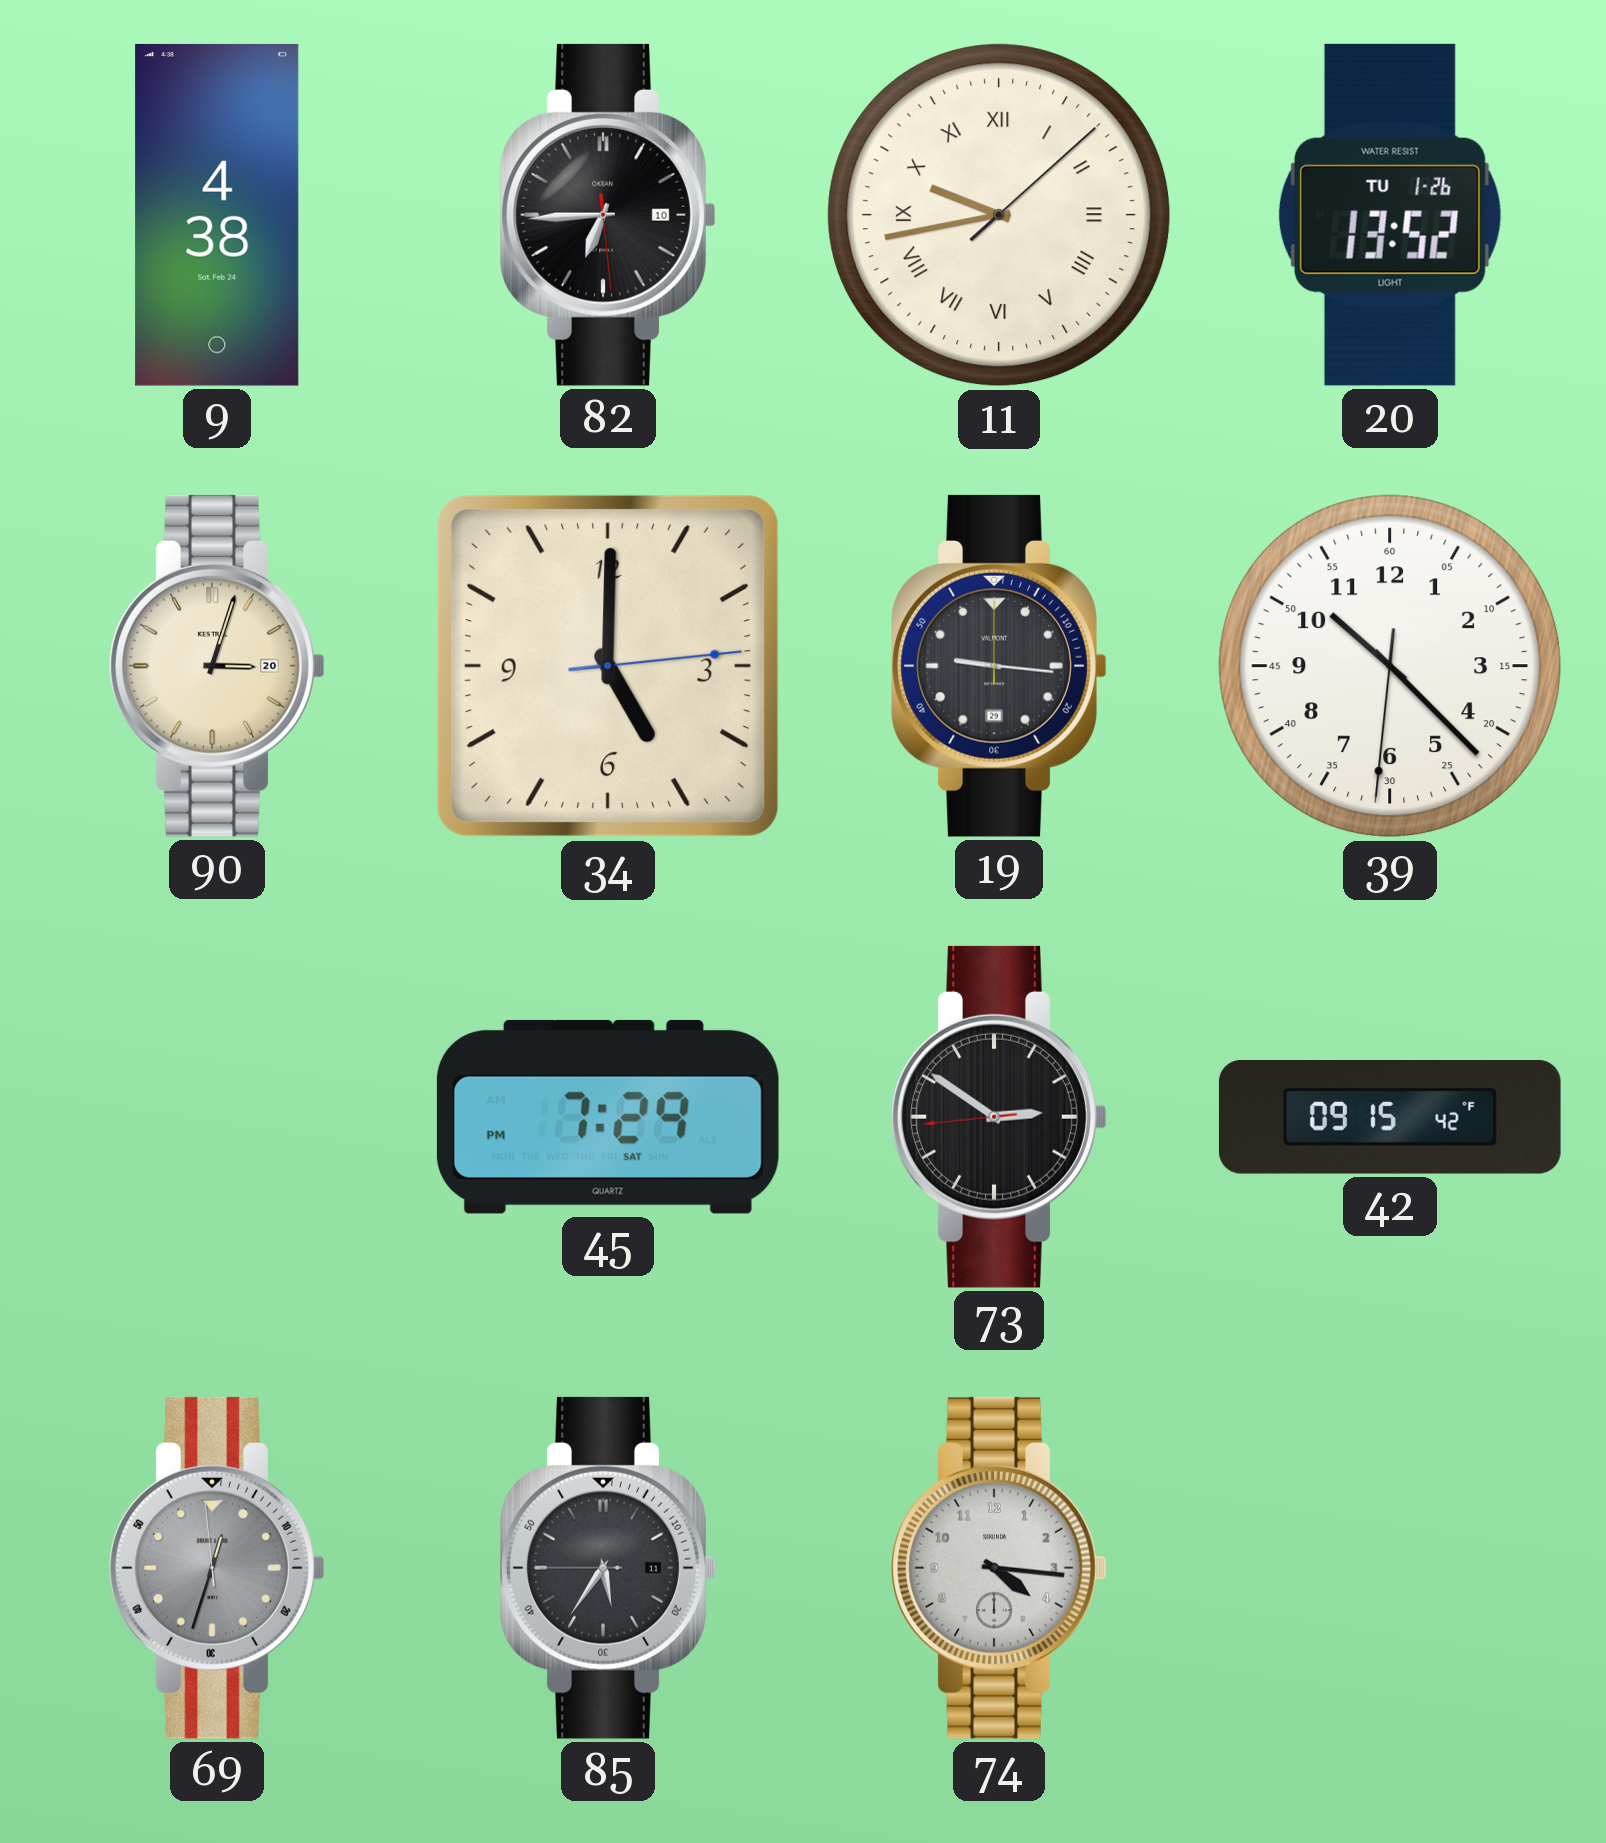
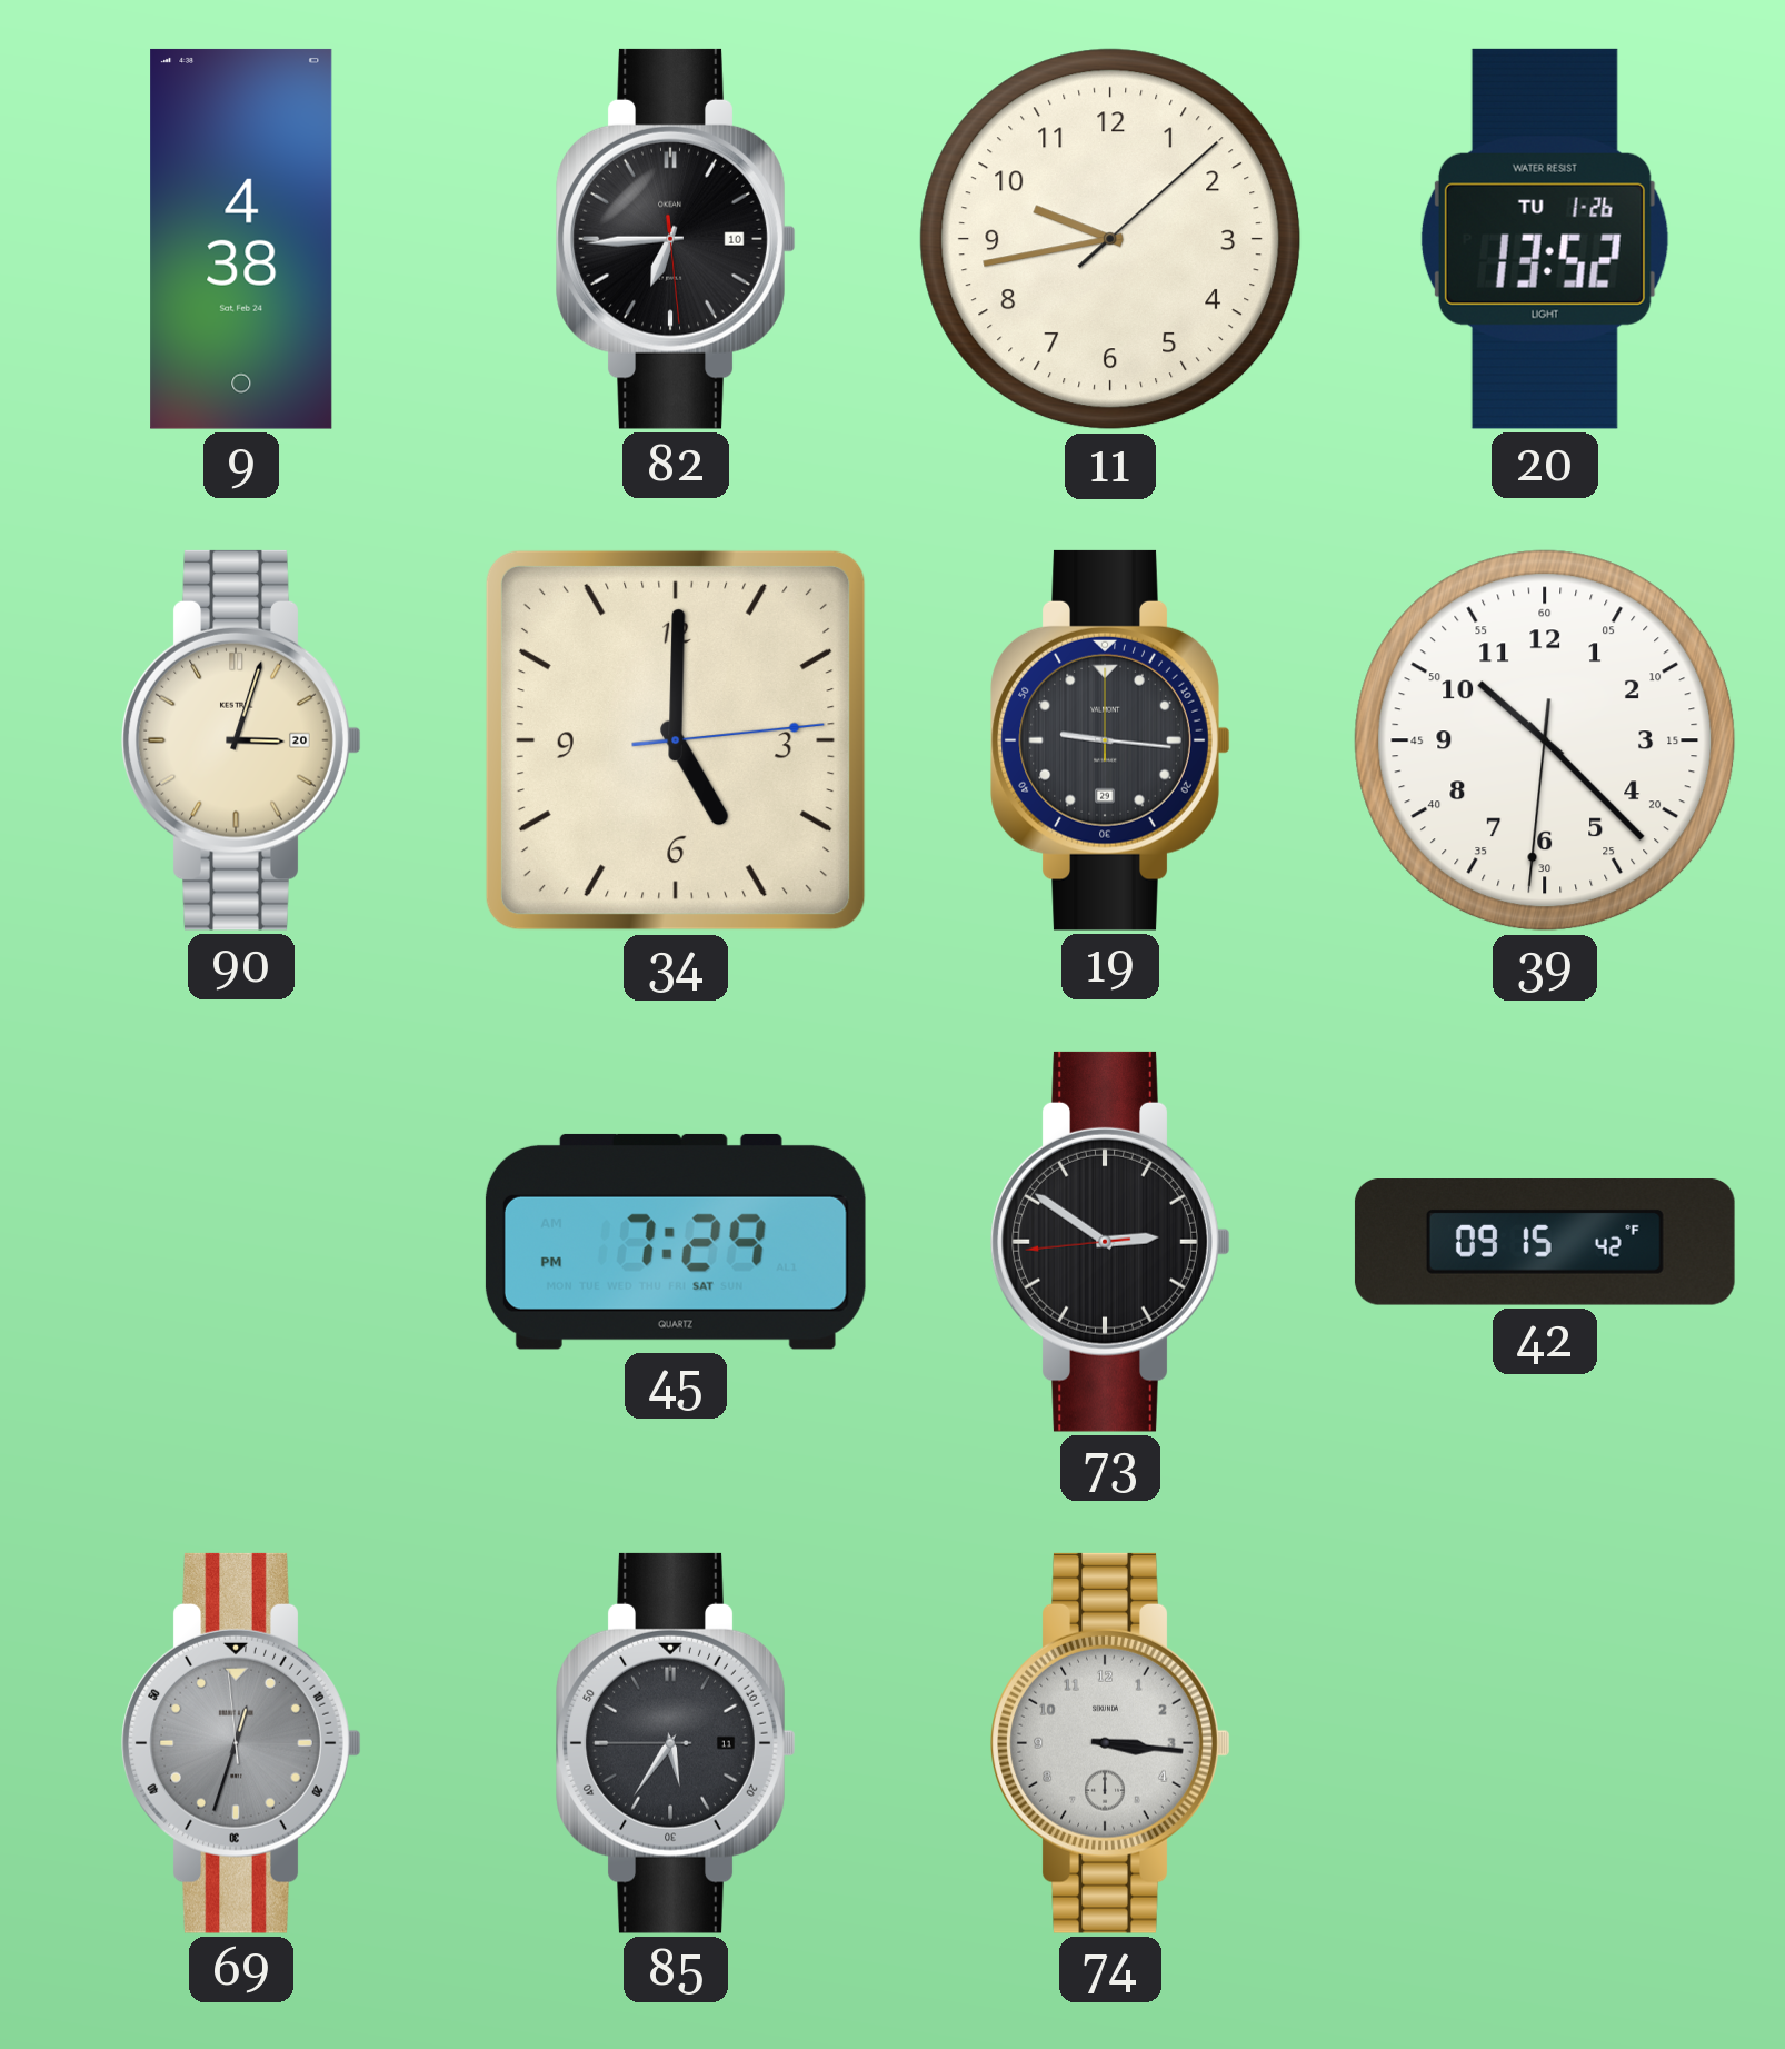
11 numerals: Roman -> Arabic (1110, 239)
74: 4:16 -> 3:16 (1110, 1743)
